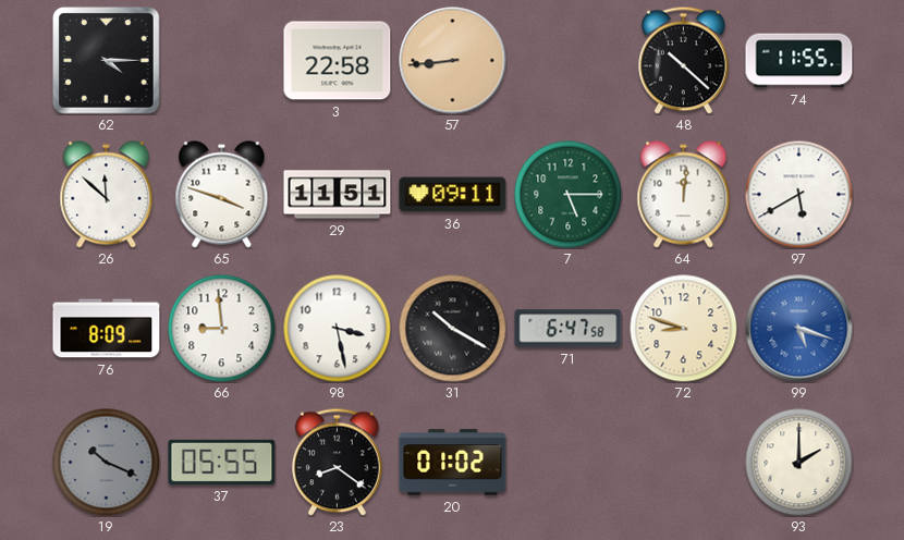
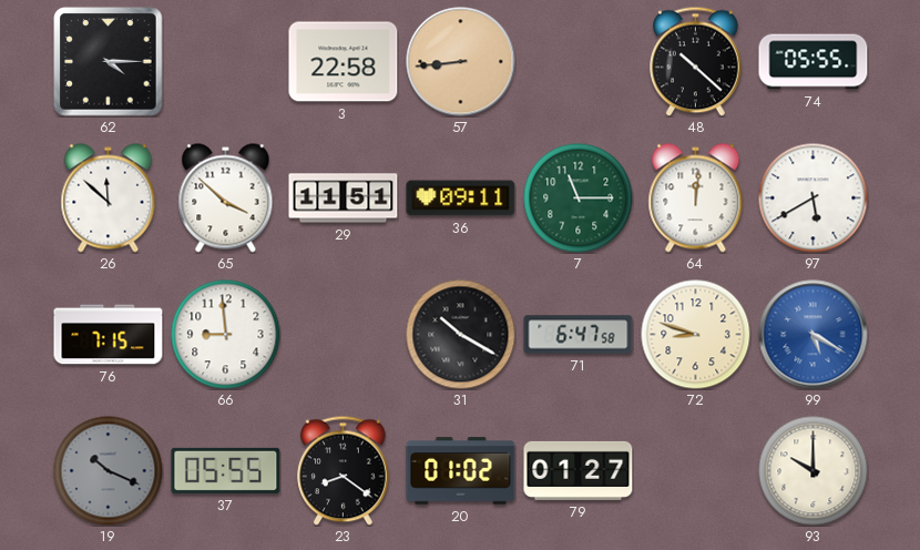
74: 11:55 -> 05:55 (814, 62)
65: 3:48 -> 3:52 (226, 198)
7: 5:15 -> 11:15 (579, 198)
76: 8:09 -> 7:15 (109, 335)
98: 3:28 -> none (338, 329)
99: 5:18 -> 5:20 (814, 335)
79: none -> 01:27 (579, 470)
93: 2:00 -> 10:00 (814, 471)
